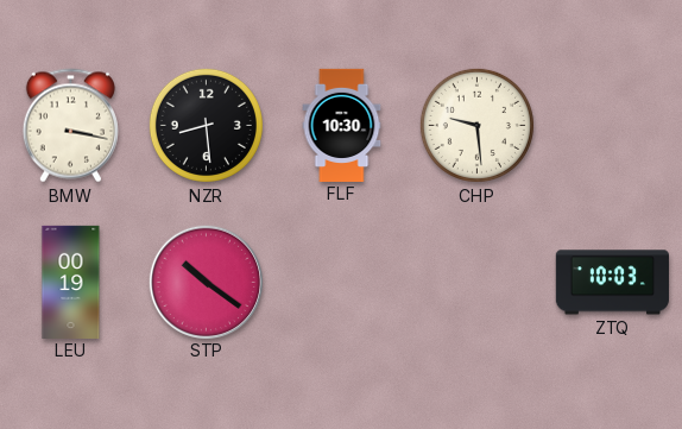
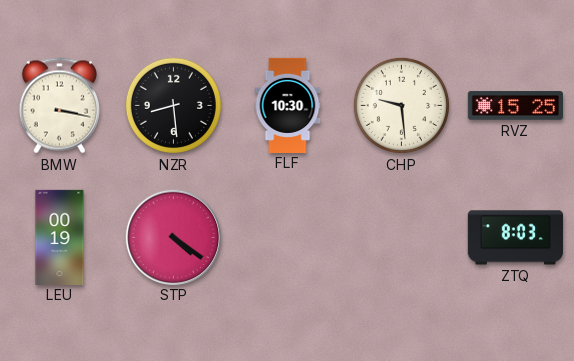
RVZ: none -> 15:25 (515, 106)
STP: 10:21 -> 4:21 (173, 237)
ZTQ: 10:03 -> 8:03 (515, 238)
